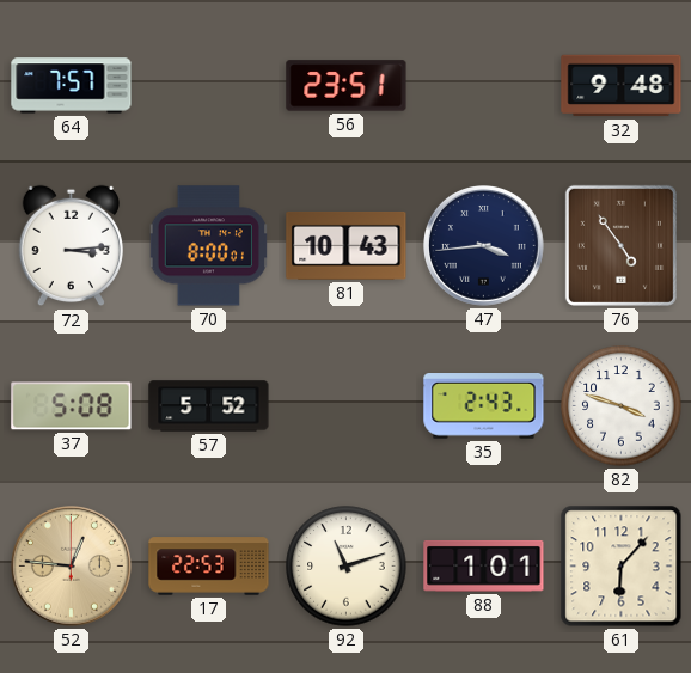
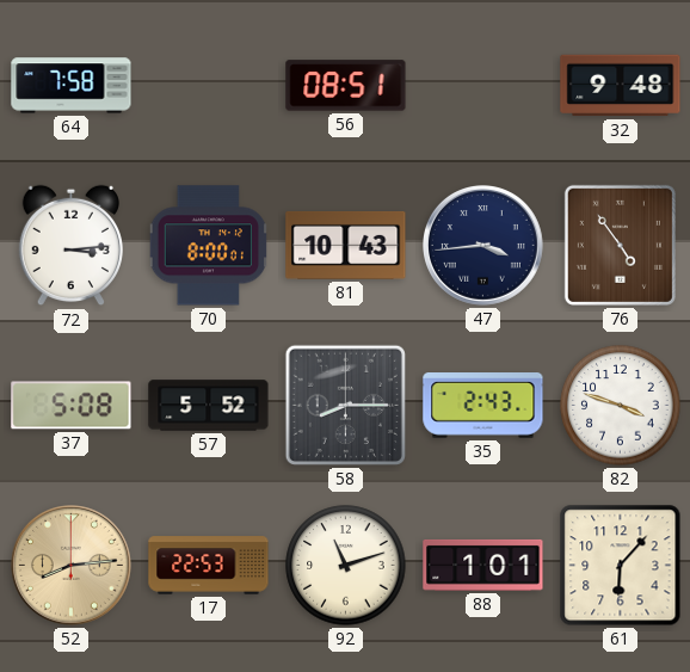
64: 7:57 -> 7:58 (72, 86)
56: 23:51 -> 08:51 (346, 86)
58: none -> 8:15 (345, 405)
52: 12:46 -> 8:14 (72, 566)
